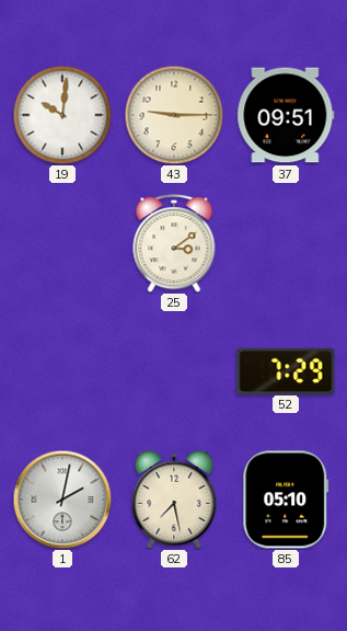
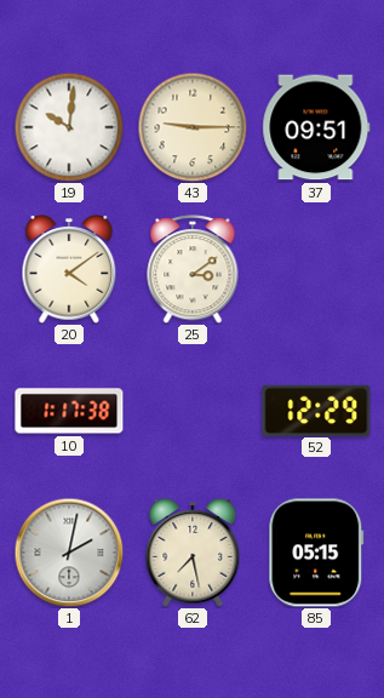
20: none -> 4:09 (69, 269)
10: none -> 1:17 (69, 411)
52: 7:29 -> 12:29 (316, 410)
85: 05:10 -> 05:15 (316, 553)
